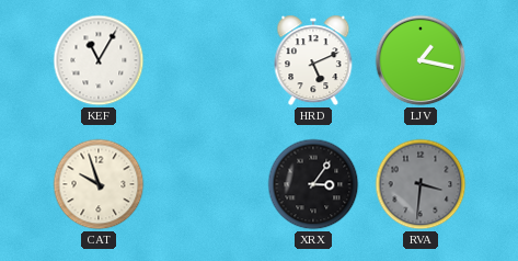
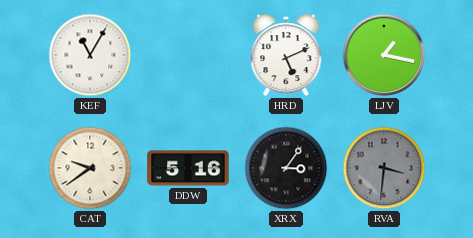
CAT: 9:57 -> 9:39 (90, 168)
DDW: none -> 5:16 (188, 168)
